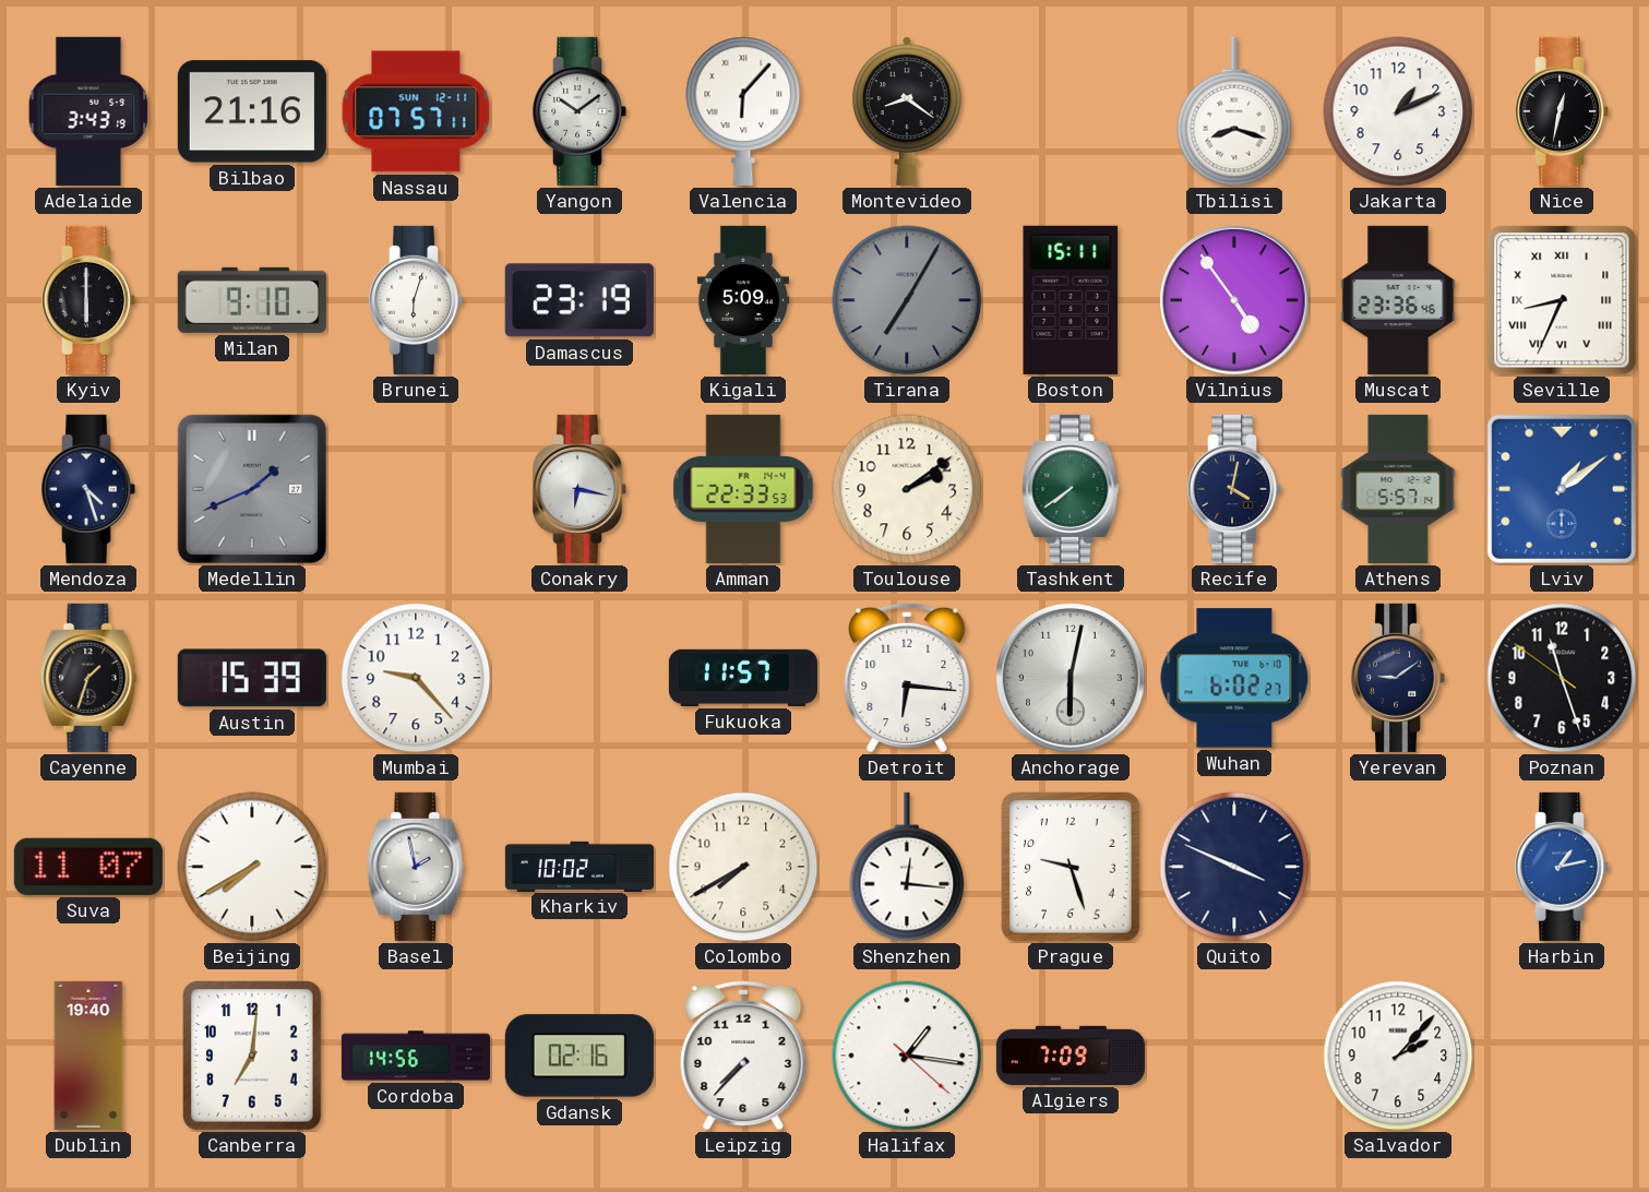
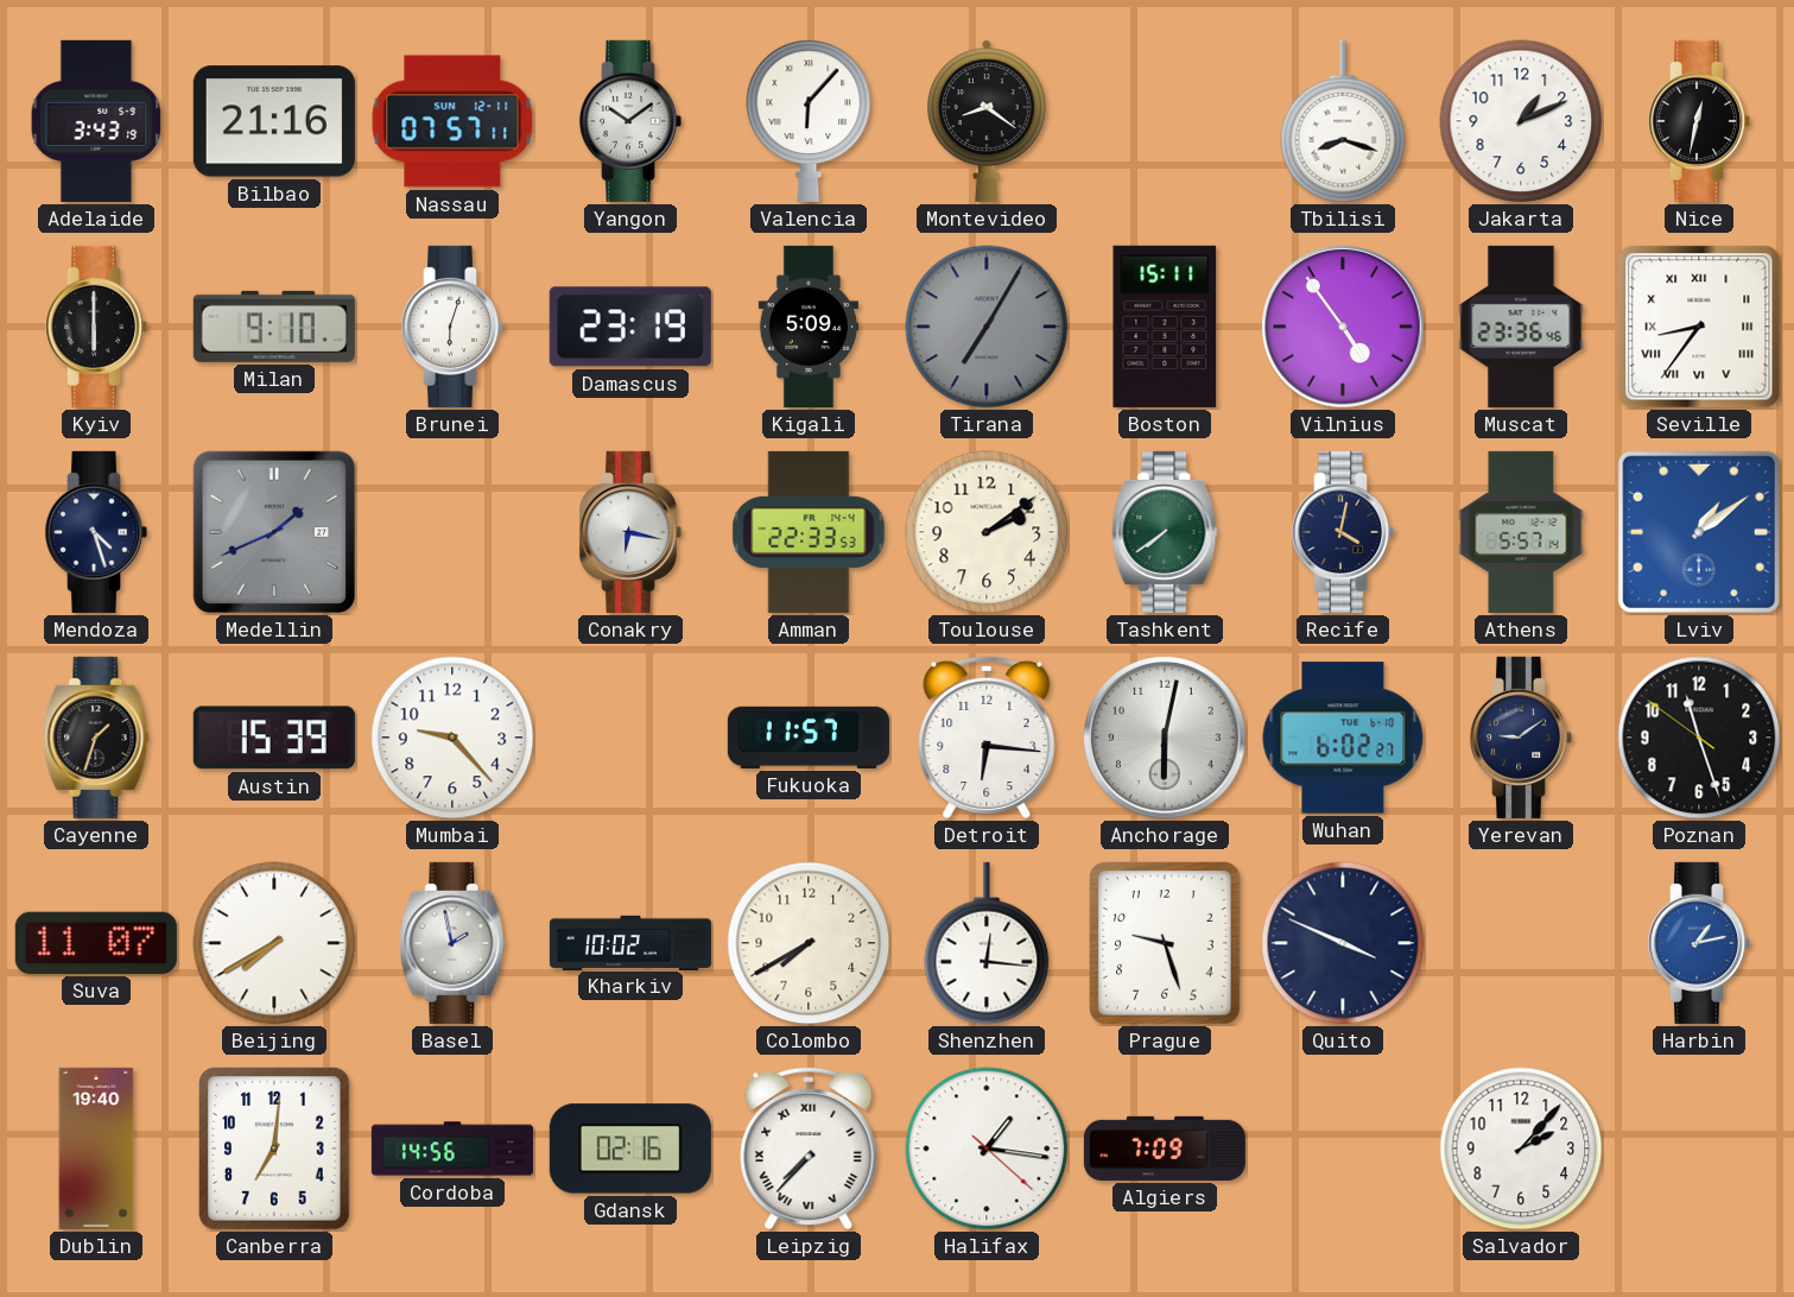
Seville: 8:34 -> 8:36 (1699, 327)
Leipzig numerals: Arabic -> Roman (809, 1149)
